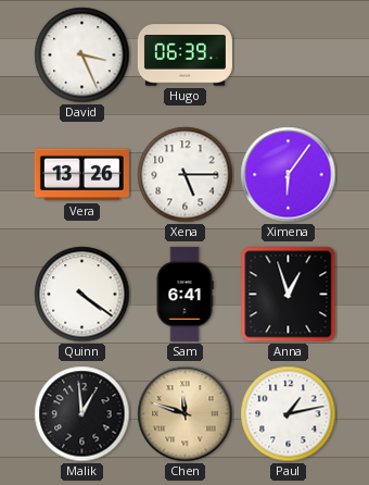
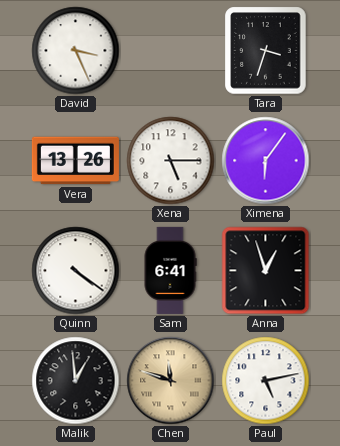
Hugo: 06:39 -> none (184, 55)
Tara: none -> 3:33 (266, 51)
Paul: 1:13 -> 5:13 (266, 381)
